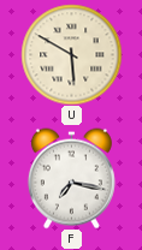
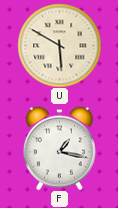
F: 7:17 -> 1:17 (59, 148)
